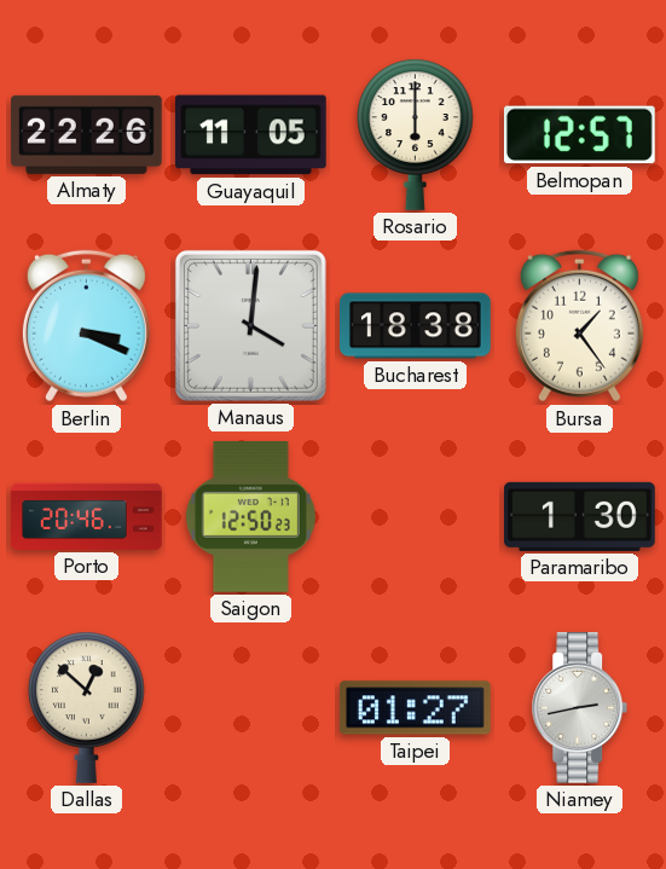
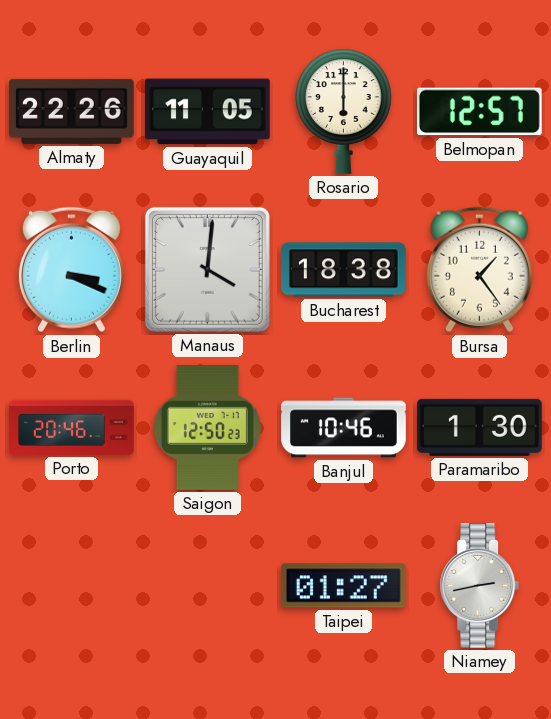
Banjul: none -> 10:46 (344, 428)
Dallas: 12:52 -> none (87, 707)
